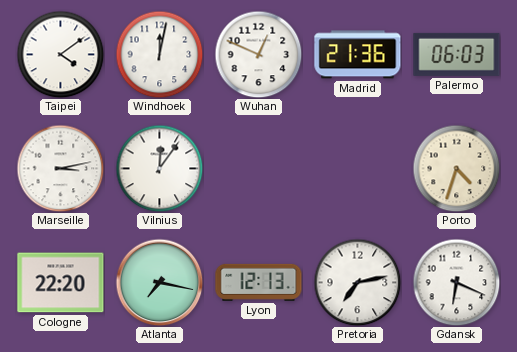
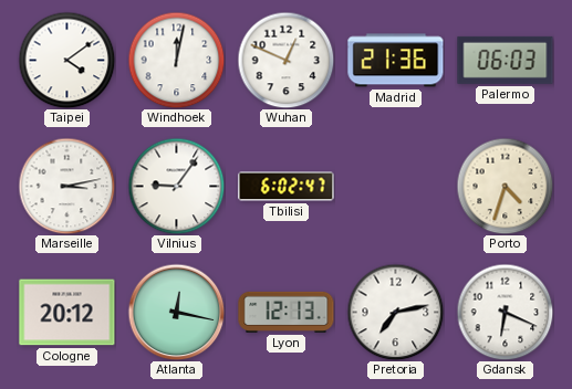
Vilnius: 12:06 -> 9:06 (176, 186)
Tbilisi: none -> 6:02 (287, 187)
Cologne: 22:20 -> 20:12 (67, 313)
Atlanta: 7:17 -> 12:17 (176, 312)
